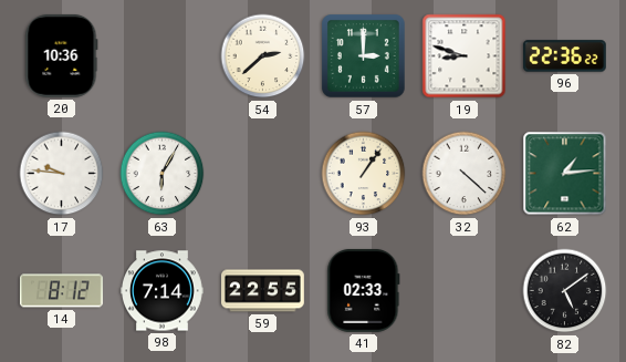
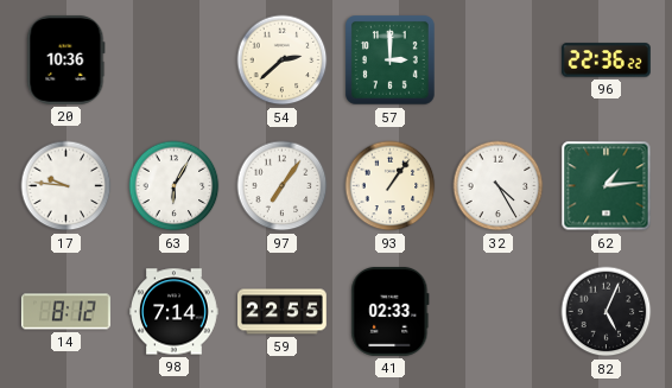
19: 8:48 -> none (465, 56)
97: none -> 7:06 (283, 186)
32: 4:22 -> 4:25 (499, 186)
82: 5:09 -> 5:04 (607, 312)
